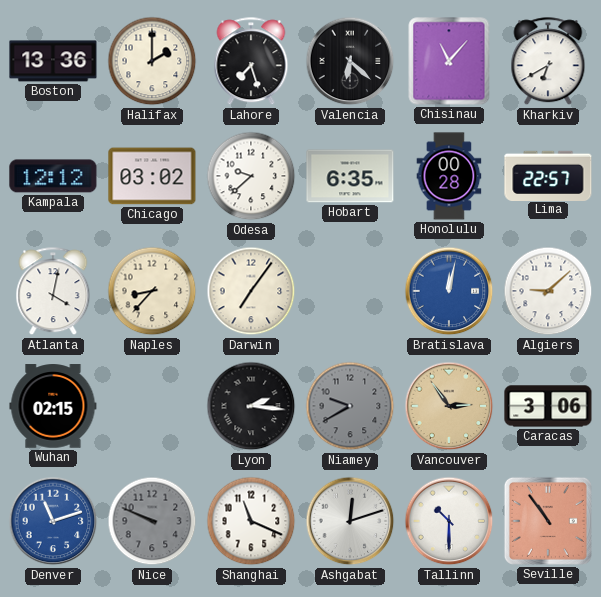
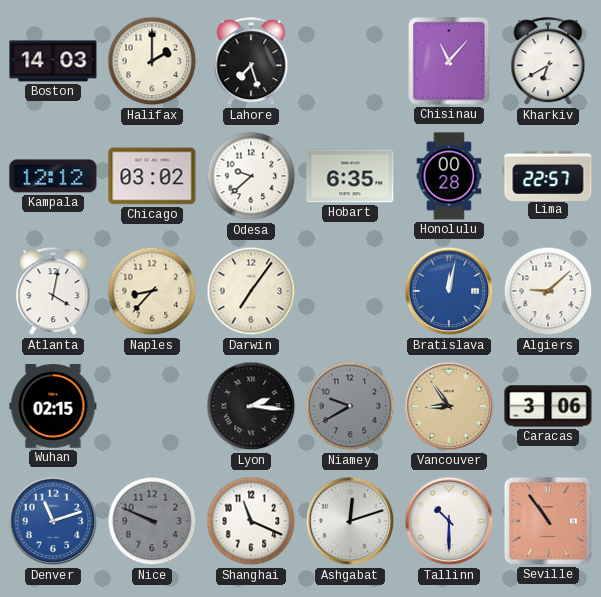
Boston: 13:36 -> 14:03 (53, 61)
Valencia: 6:22 -> none (350, 61)
Vancouver: 2:54 -> 8:54 (449, 406)
